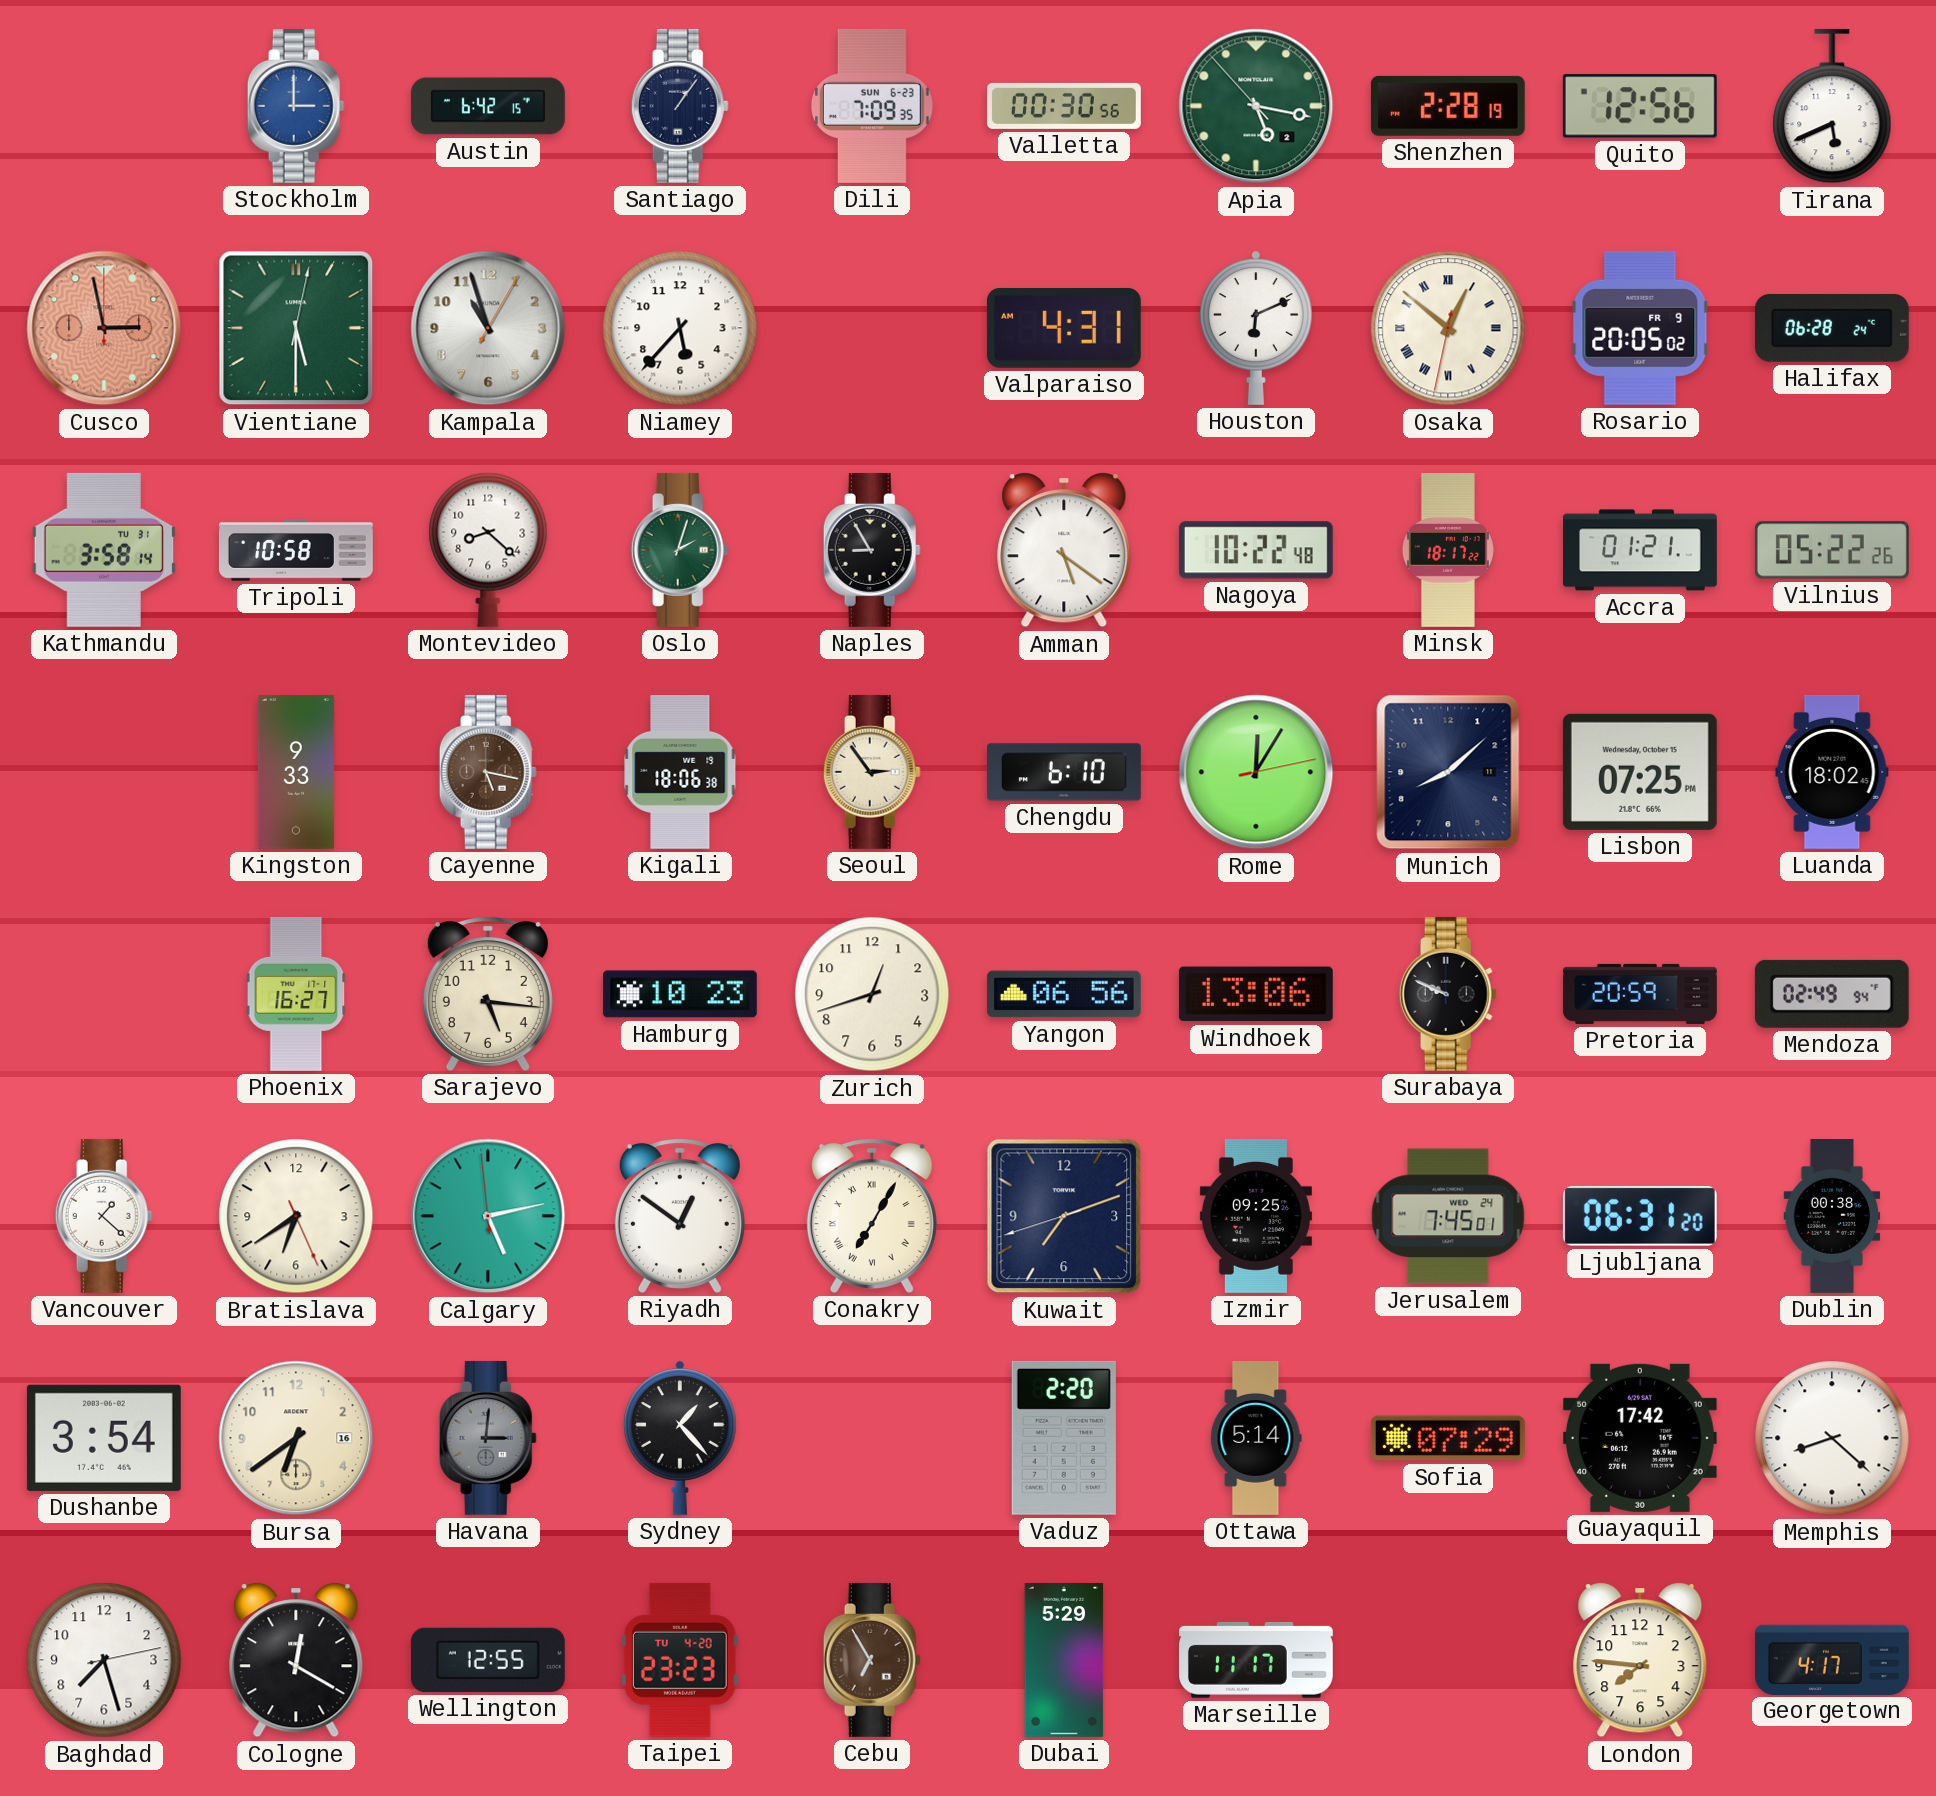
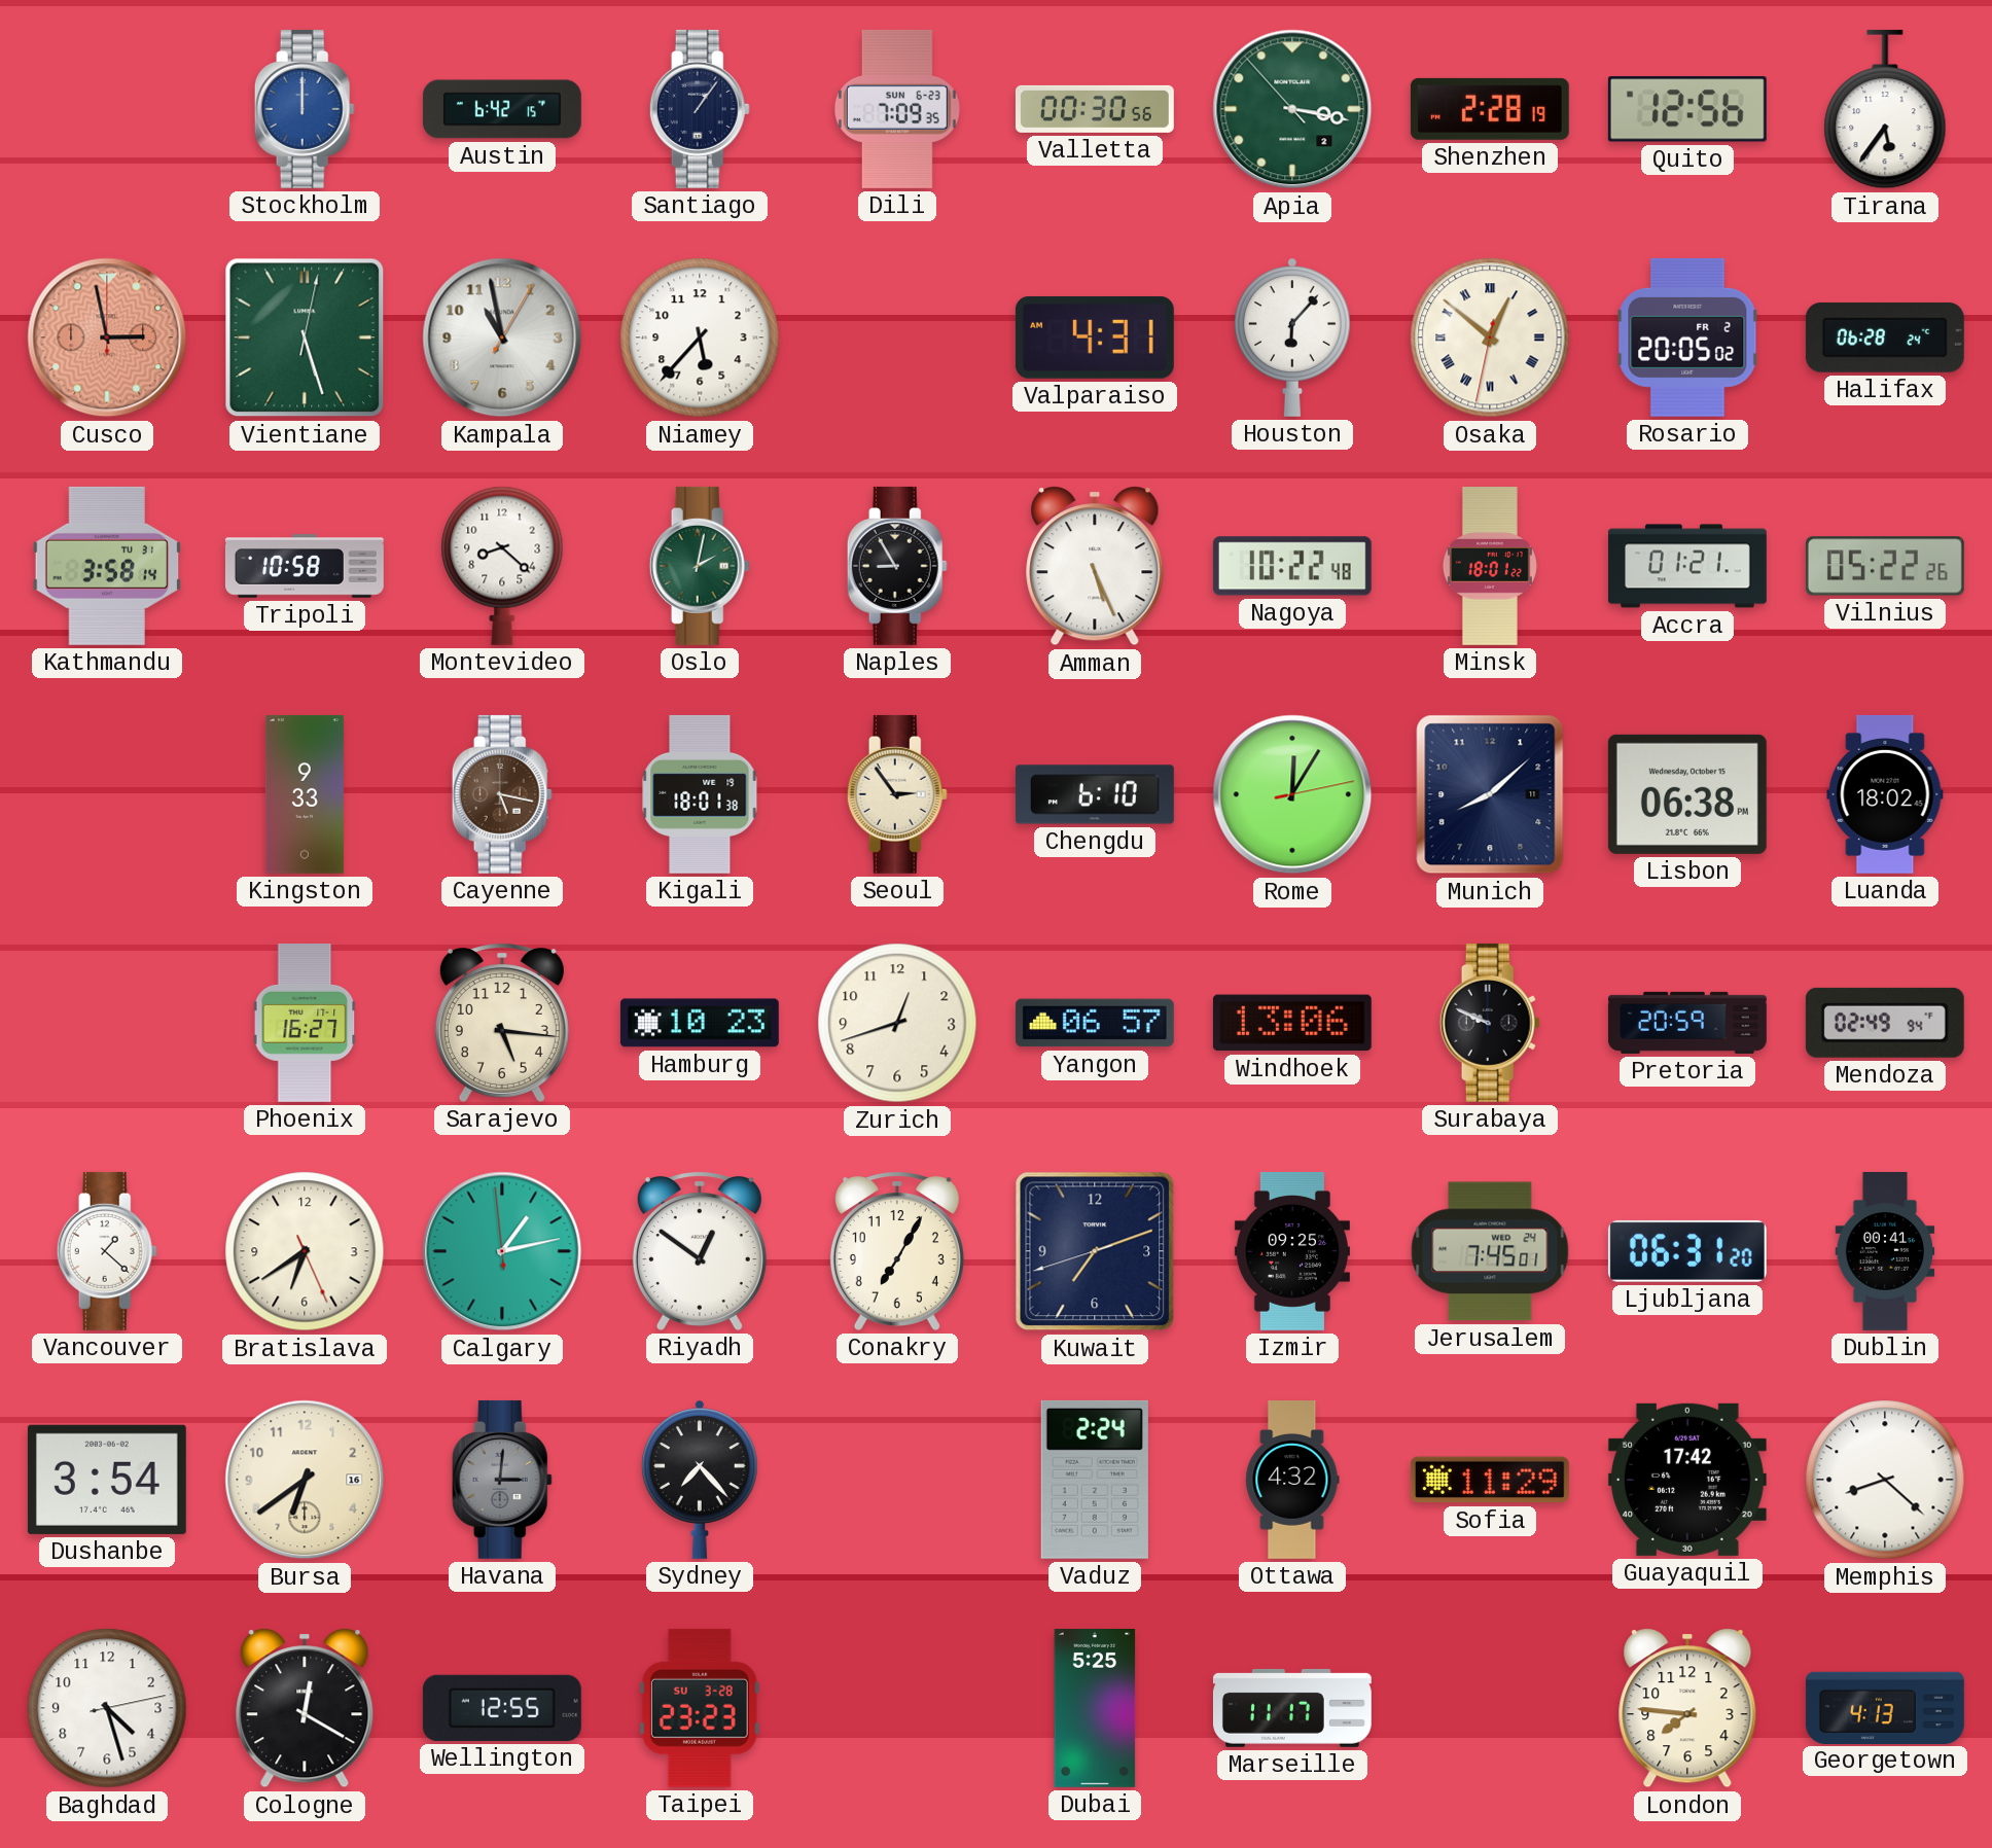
Stockholm: 3:00 -> 12:00 (305, 109)
Apia: 5:16 -> 3:16 (1292, 109)
Tirana: 5:41 -> 5:36 (1885, 109)
Vientiane: 5:30 -> 5:27 (305, 337)
Kampala: 10:57 -> 10:58 (502, 337)
Houston: 6:11 -> 6:07 (1293, 337)
Rosario date: FR 9 -> FR 2 (1687, 337)
Oslo: 2:03 -> 2:02 (700, 566)
Amman: 5:21 -> 5:26 (1095, 566)
Minsk: 18:17 -> 18:01 (1490, 567)
Kigali: 18:06 -> 18:01 (700, 794)
Lisbon: 07:25 -> 06:38 (1687, 794)
Yangon: 06:56 -> 06:57 (1095, 1023)
Calgary: 5:12 -> 1:12 (502, 1251)
Conakry numerals: Roman -> Arabic (897, 1251)
Dublin: 00:38 -> 00:41 (1885, 1252)
Sydney: 1:23 -> 7:23 (701, 1480)
Vaduz: 2:20 -> 2:24 (1095, 1480)
Ottawa: 5:14 -> 4:32 (1292, 1481)
Sofia: 07:29 -> 11:29 (1490, 1480)
Baghdad: 7:27 -> 4:27 (107, 1708)
Taipei date: TU 4-20 -> SU 3-28 (700, 1708)
Cebu: 6:55 -> none (872, 1660)
Dubai: 5:29 -> 5:25 (1095, 1708)
Georgetown: 4:17 -> 4:13 (1885, 1707)
